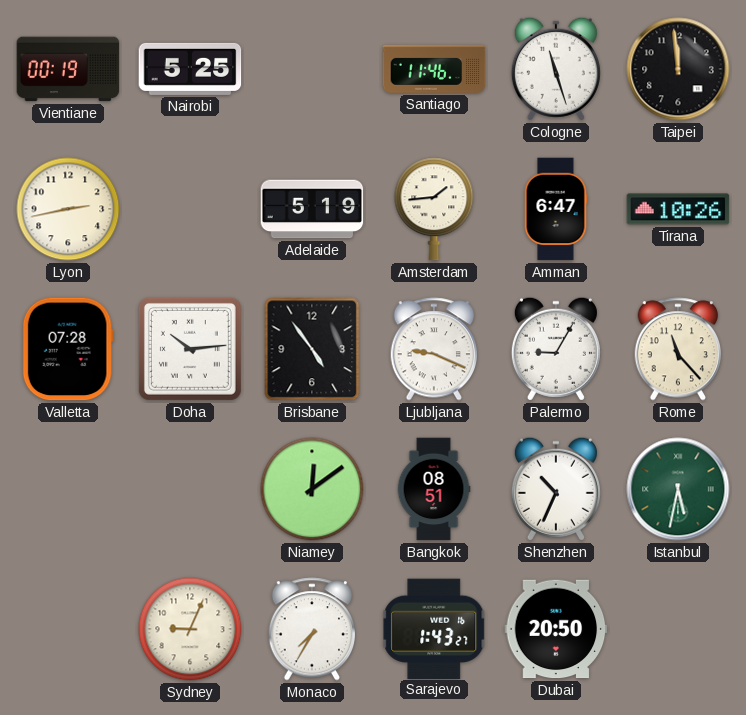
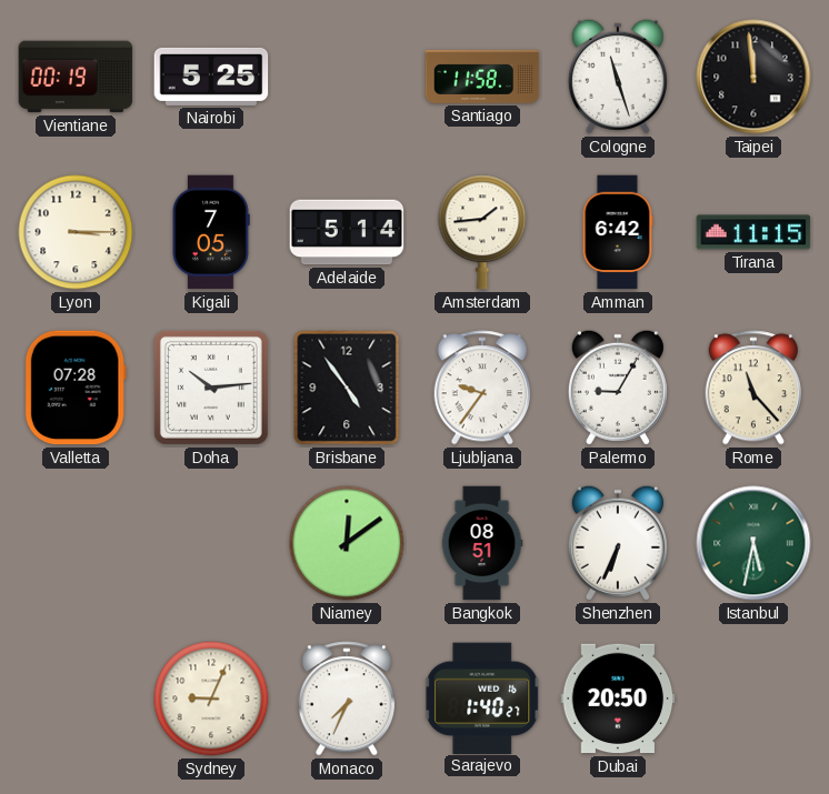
Santiago: 11:46 -> 11:58 (482, 77)
Lyon: 2:43 -> 3:15 (76, 232)
Kigali: none -> 7:05 (211, 232)
Adelaide: 5:19 -> 5:14 (347, 232)
Amman: 6:47 -> 6:42 (618, 232)
Tirana: 10:26 -> 11:15 (753, 232)
Ljubljana: 9:19 -> 9:36 (482, 388)
Shenzhen: 10:34 -> 6:34 (618, 543)
Monaco: 7:35 -> 7:34 (347, 698)
Sarajevo: 1:43 -> 1:40 (482, 697)
